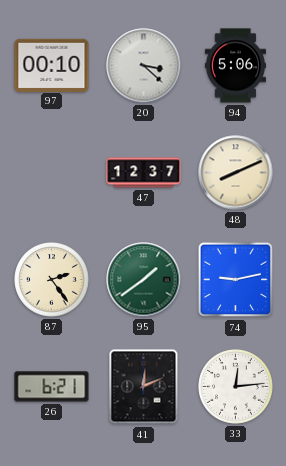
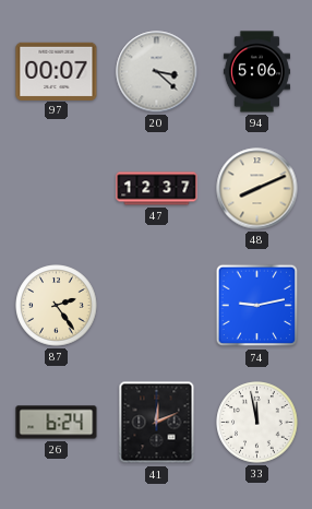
97: 00:10 -> 00:07 (57, 71)
95: 1:39 -> none (144, 280)
26: 6:21 -> 6:24 (57, 423)
33: 12:14 -> 11:58 (257, 423)
